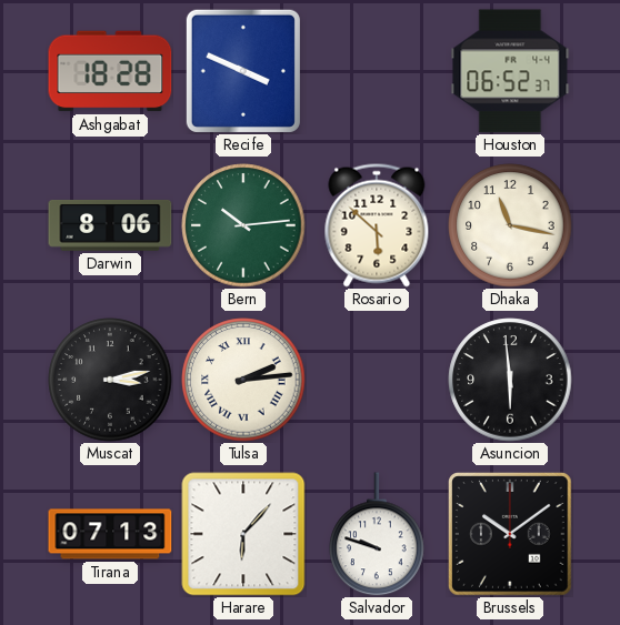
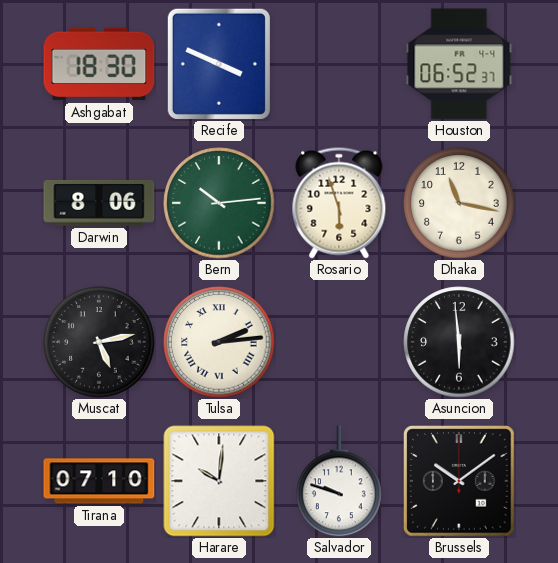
Ashgabat: 18:28 -> 18:30 (99, 64)
Rosario: 5:52 -> 5:57 (339, 203)
Muscat: 3:13 -> 5:13 (99, 342)
Tirana: 07:13 -> 07:10 (99, 481)
Harare: 6:07 -> 10:01 (219, 481)
